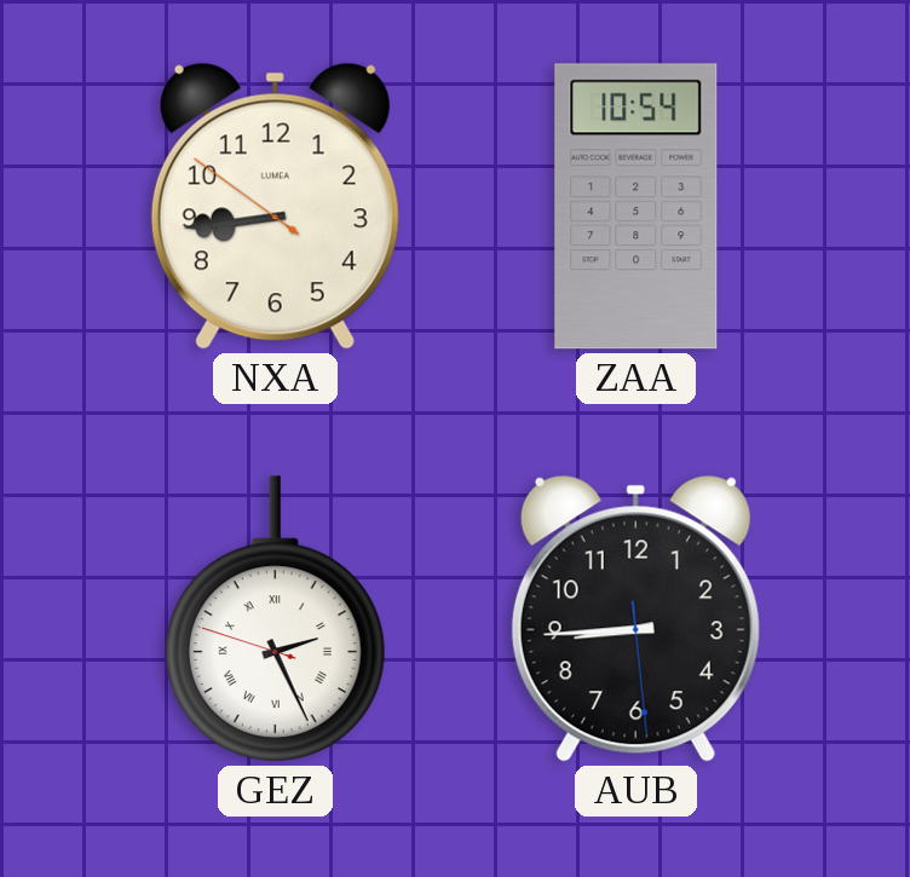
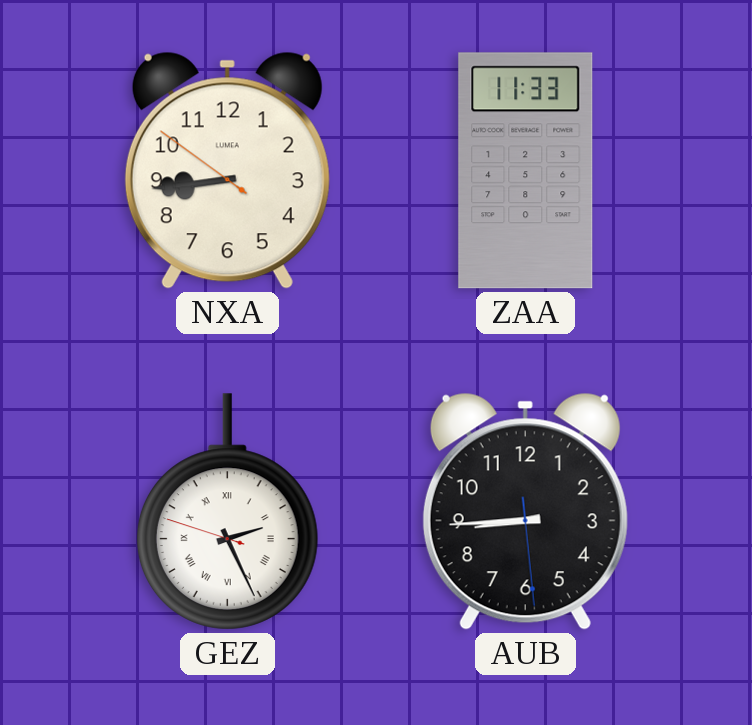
ZAA: 10:54 -> 11:33 (526, 171)
